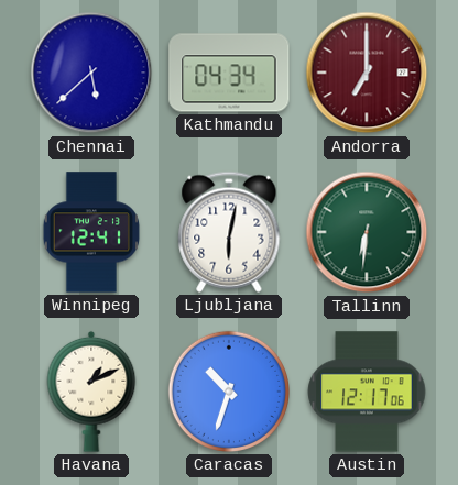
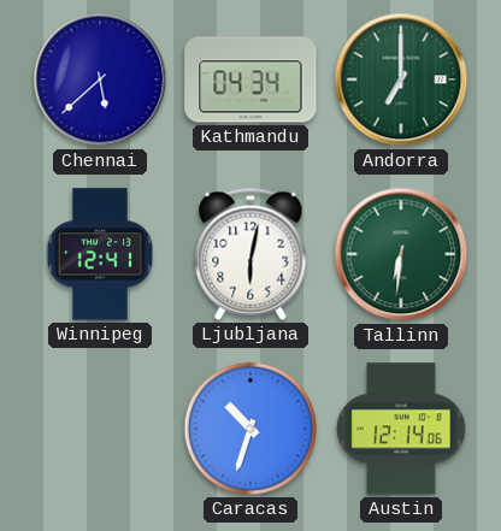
Andorra dial: burgundy -> green (401, 79)
Havana: 1:11 -> none (91, 392)
Austin: 12:17 -> 12:14 (401, 429)
